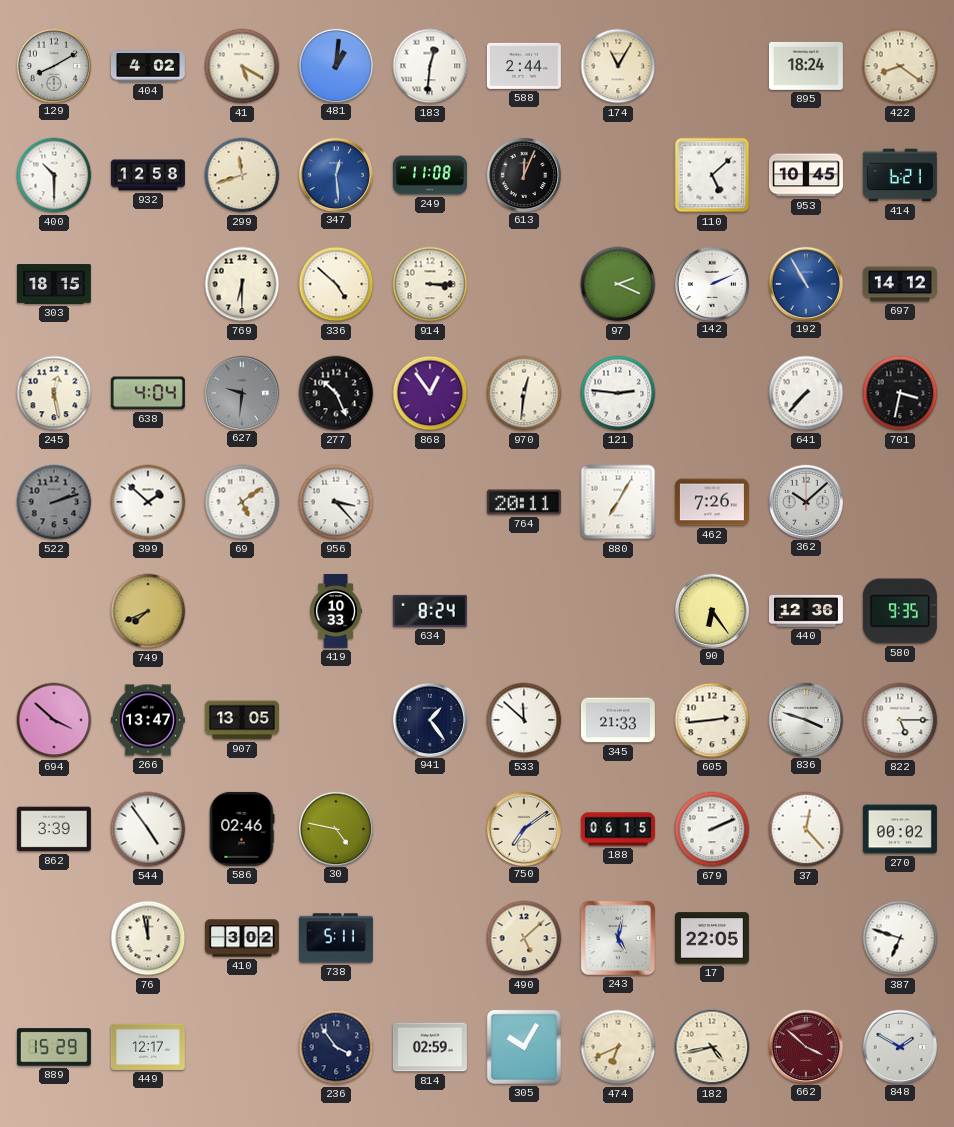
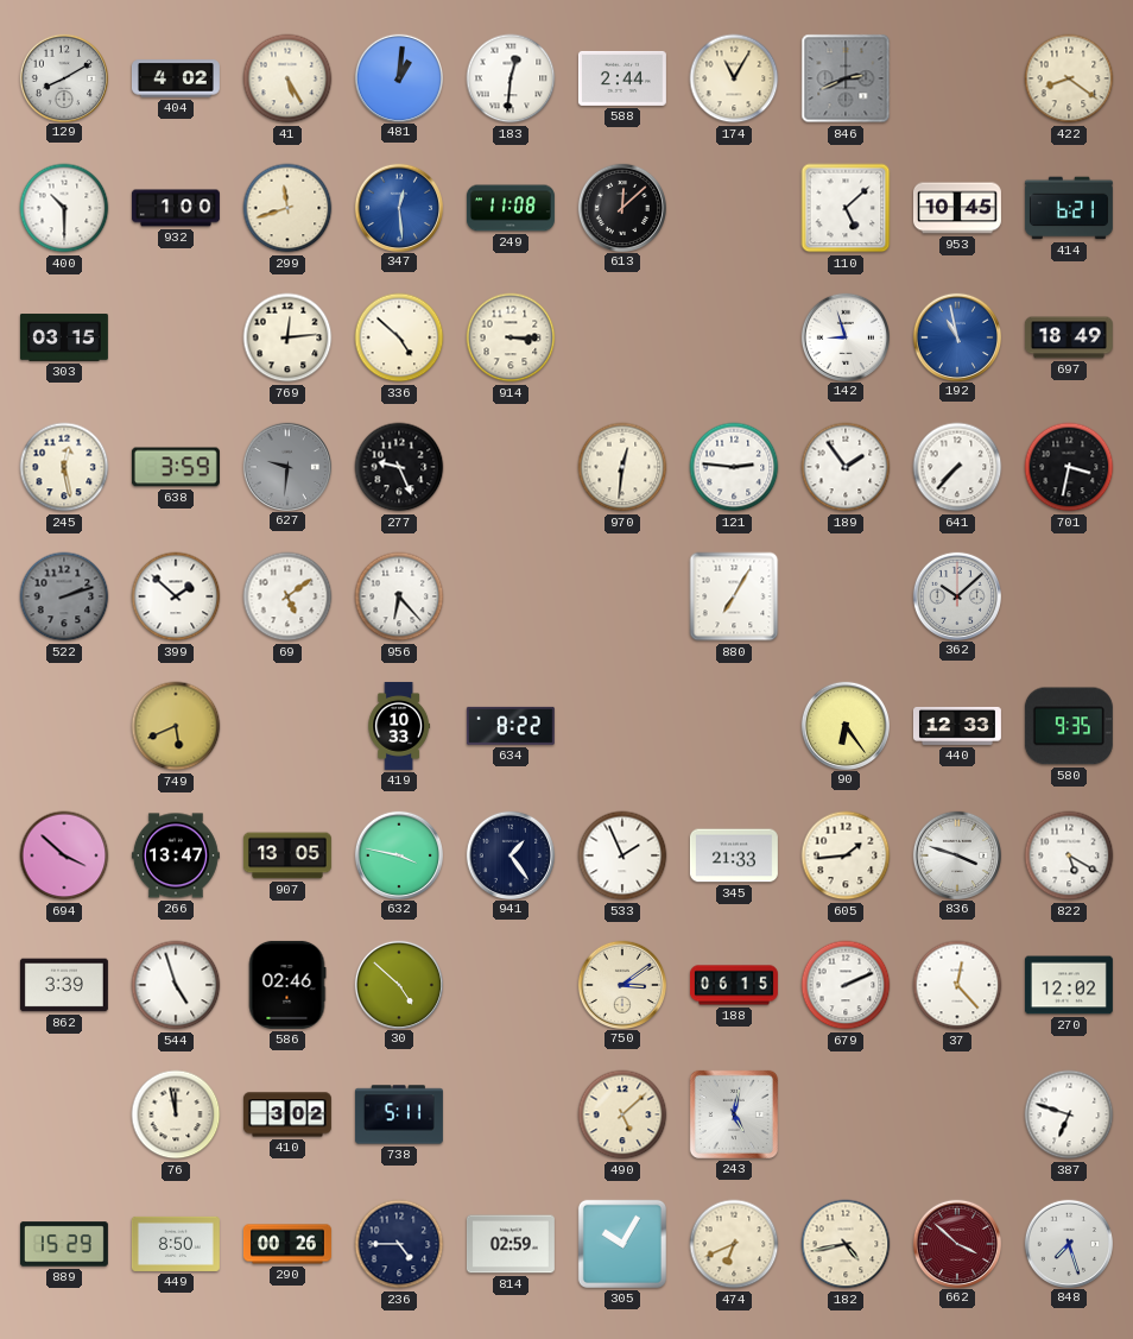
41: 5:20 -> 5:25 (287, 78)
846: none -> 2:41 (846, 78)
895: 18:24 -> none (806, 66)
932: 12:58 -> 1:00 (176, 208)
613: 12:04 -> 12:08 (621, 207)
303: 18:15 -> 03:15 (64, 337)
769: 6:30 -> 12:14 (287, 337)
97: 2:19 -> none (618, 284)
142: 2:11 -> 8:57 (844, 336)
192: 10:55 -> 10:58 (956, 336)
697: 14:12 -> 18:49 (1069, 337)
638: 4:04 -> 3:59 (176, 467)
277: 10:26 -> 9:26 (399, 467)
868: 12:54 -> none (430, 393)
189: none -> 1:54 (846, 467)
956: 3:23 -> 6:23 (399, 596)
764: 20:11 -> none (524, 502)
462: 7:26 -> none (712, 502)
749: 7:41 -> 5:41 (176, 726)
634: 8:24 -> 8:22 (511, 726)
440: 12:36 -> 12:33 (957, 726)
632: none -> 3:47 (398, 854)
533: 11:52 -> 1:56 (622, 855)
605: 2:44 -> 1:44 (846, 855)
822: 5:15 -> 5:20 (1069, 855)
544: 4:54 -> 4:57 (176, 985)
30: 4:47 -> 4:52 (398, 984)
750: 7:09 -> 3:09 (621, 984)
270: 00:02 -> 12:02 (1069, 985)
17: 22:05 -> none (712, 938)
449: 12:17 -> 8:50 (176, 1244)
290: none -> 00:26 (287, 1244)
236: 3:54 -> 4:45 (399, 1244)
848: 1:50 -> 7:27 (1068, 1243)
